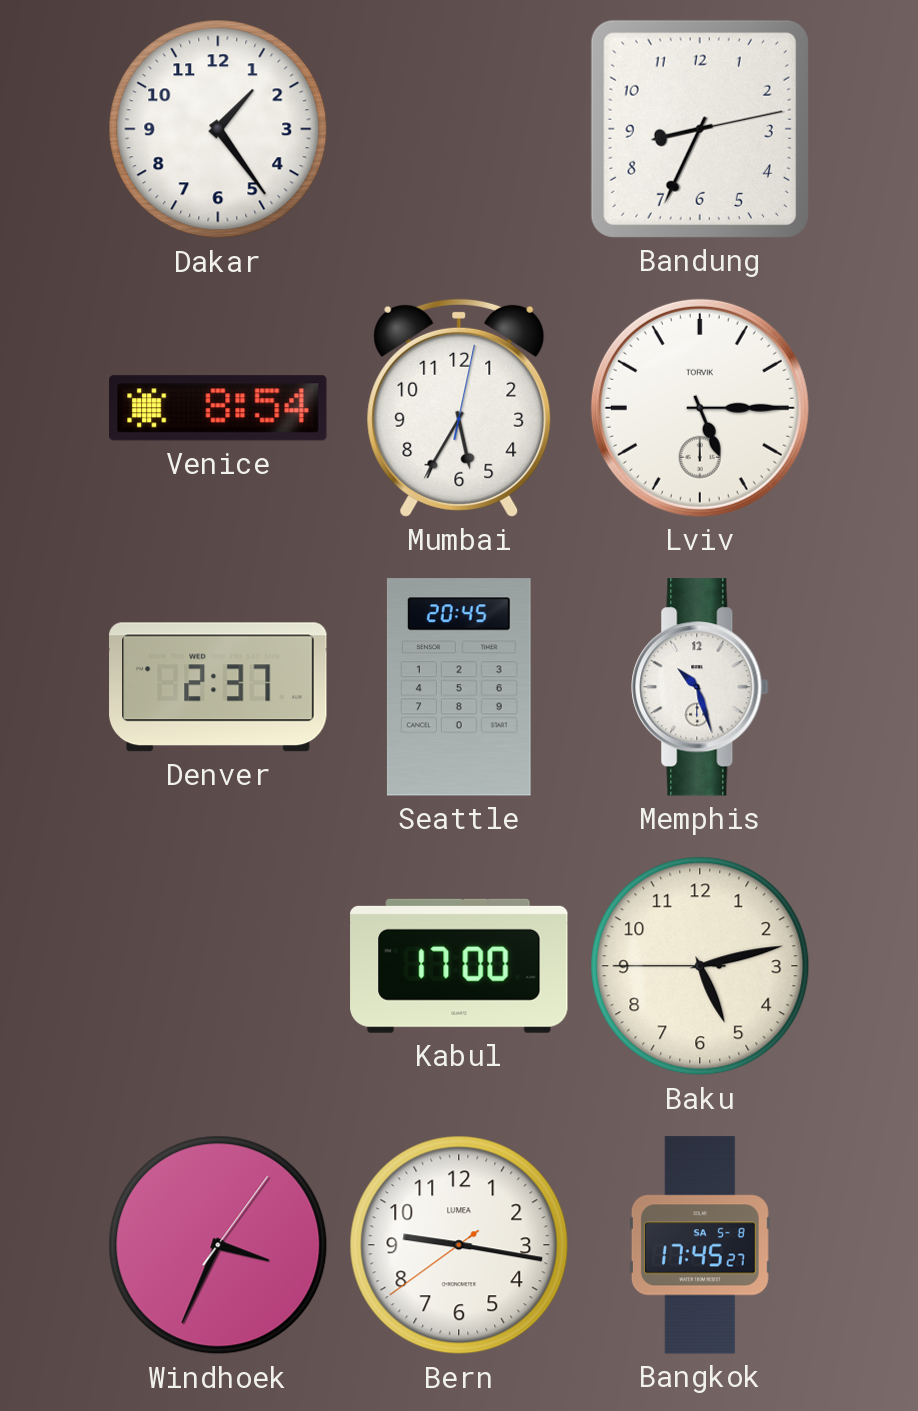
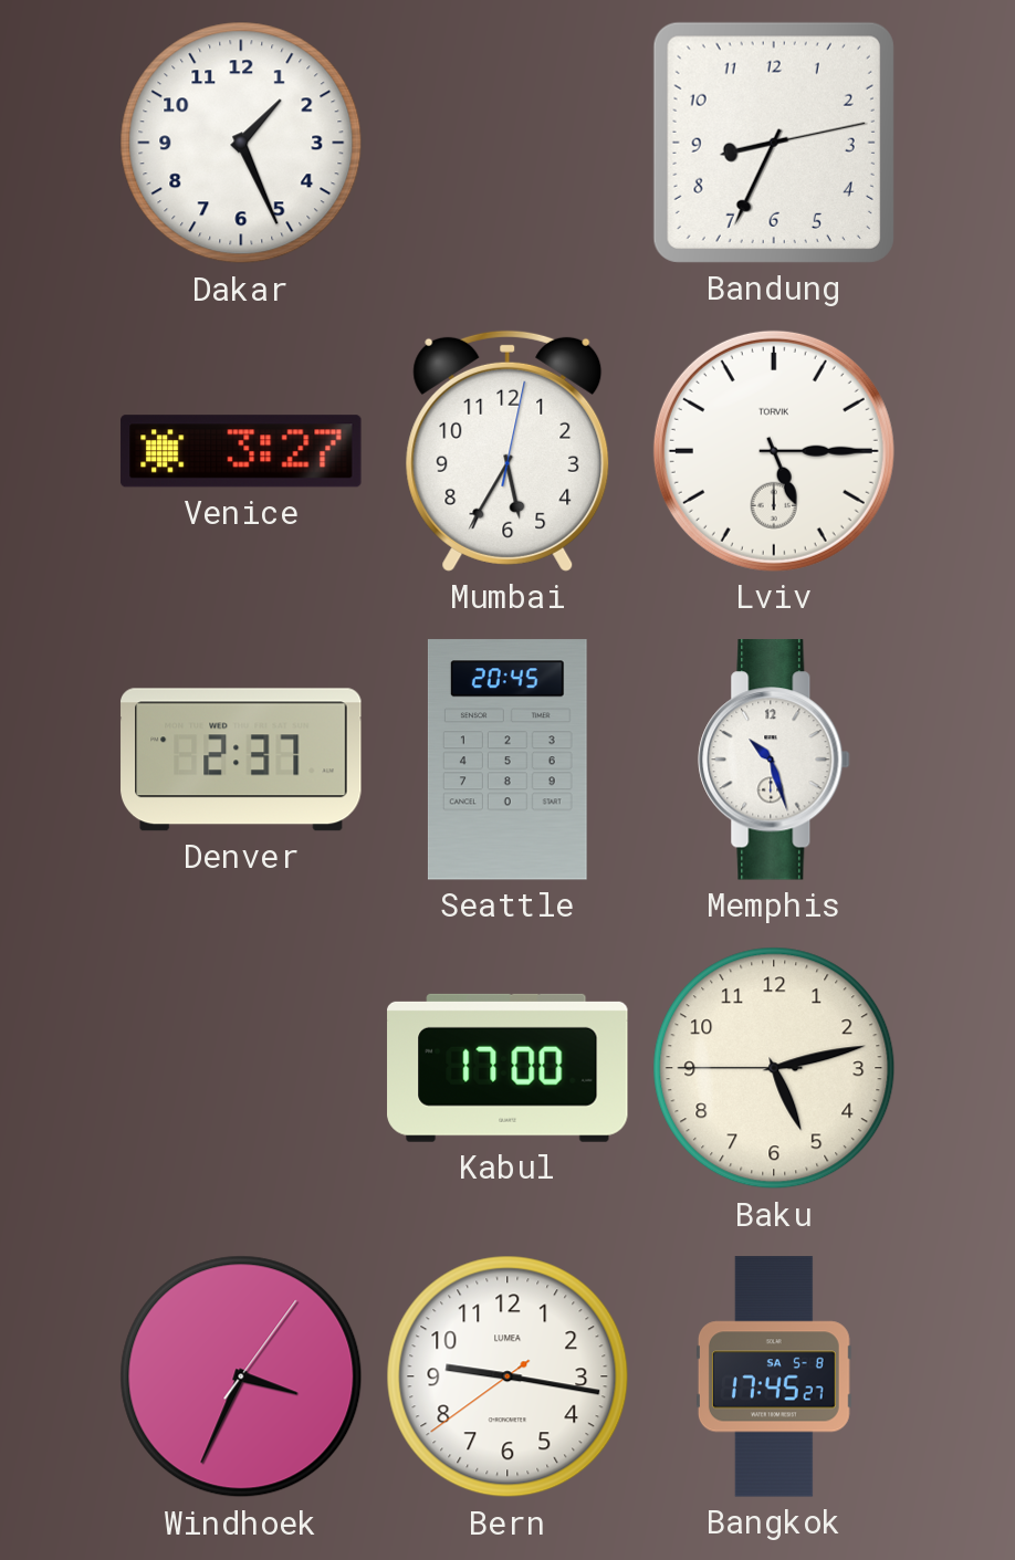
Dakar: 1:24 -> 1:26 (241, 143)
Venice: 8:54 -> 3:27 (241, 451)
